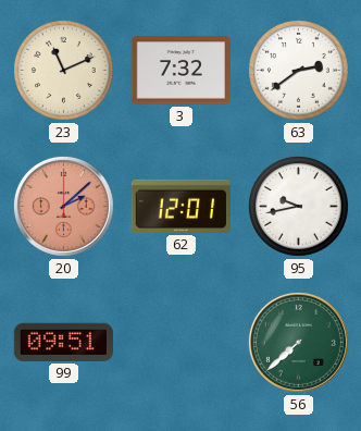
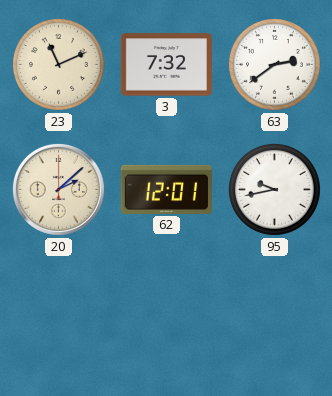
20 dial: salmon -> cream (58, 189)
99: 09:51 -> none (63, 342)
56: 7:38 -> none (298, 342)
